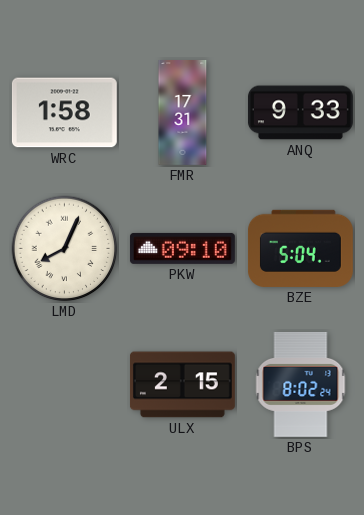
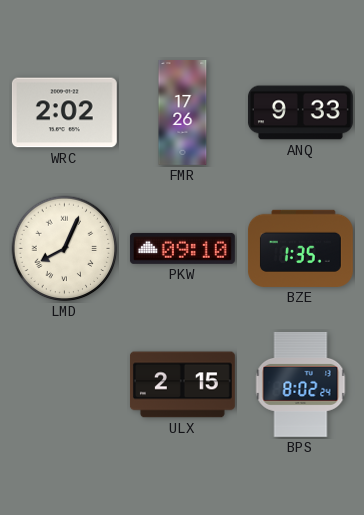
WRC: 1:58 -> 2:02 (64, 113)
FMR: 17:31 -> 17:26 (183, 113)
BZE: 5:04 -> 1:35 (300, 248)
